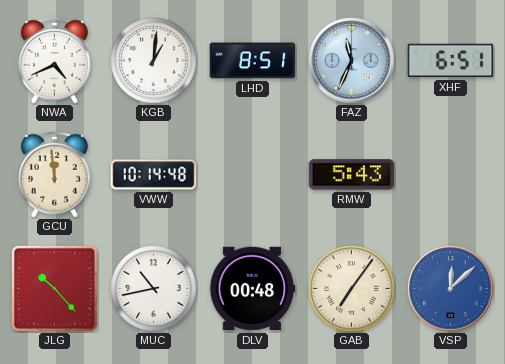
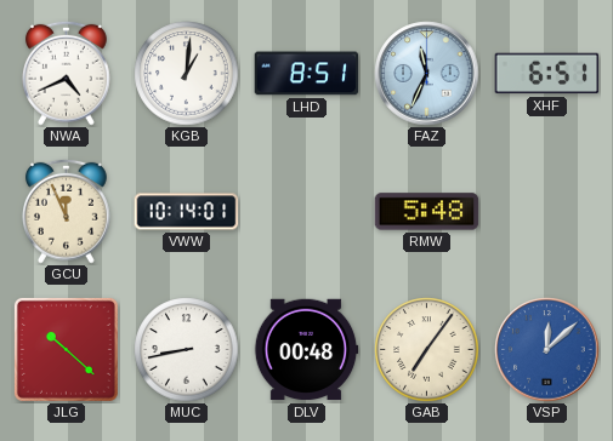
GCU: 11:59 -> 11:56 (67, 211)
VWW: 10:14:48 -> 10:14:01 (187, 212)
RMW: 5:43 -> 5:48 (427, 212)
JLG: 10:23 -> 10:22 (66, 349)
MUC: 10:43 -> 8:43 (187, 350)
